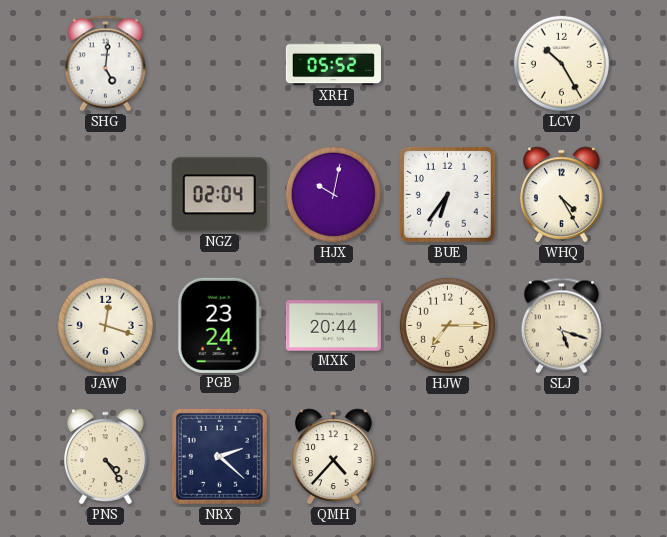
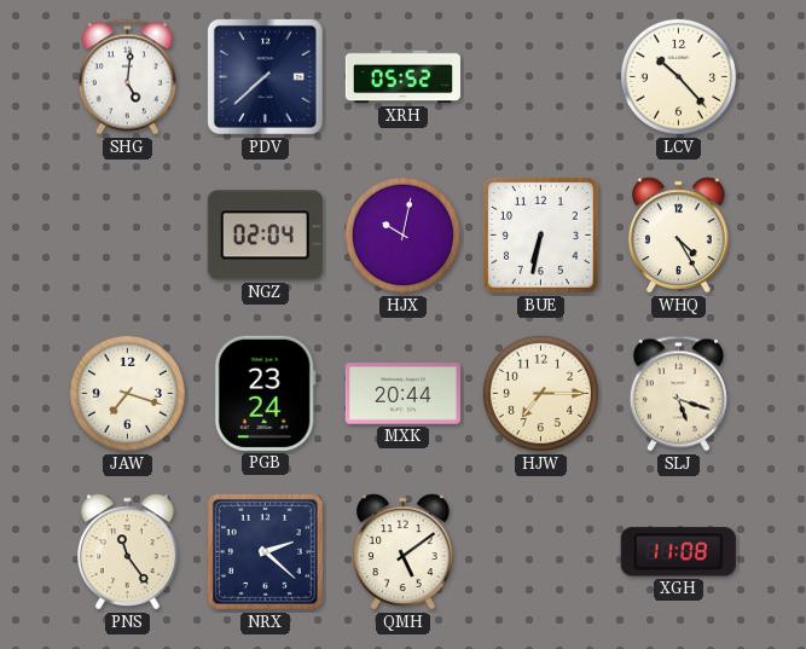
PDV: none -> 7:38 (265, 76)
LCV: 10:25 -> 10:23 (678, 76)
BUE: 6:36 -> 6:32 (540, 234)
JAW: 12:18 -> 7:18 (127, 393)
PNS: 4:24 -> 11:24 (128, 552)
QMH: 4:37 -> 5:09 (404, 552)
XGH: none -> 11:08 (678, 552)
